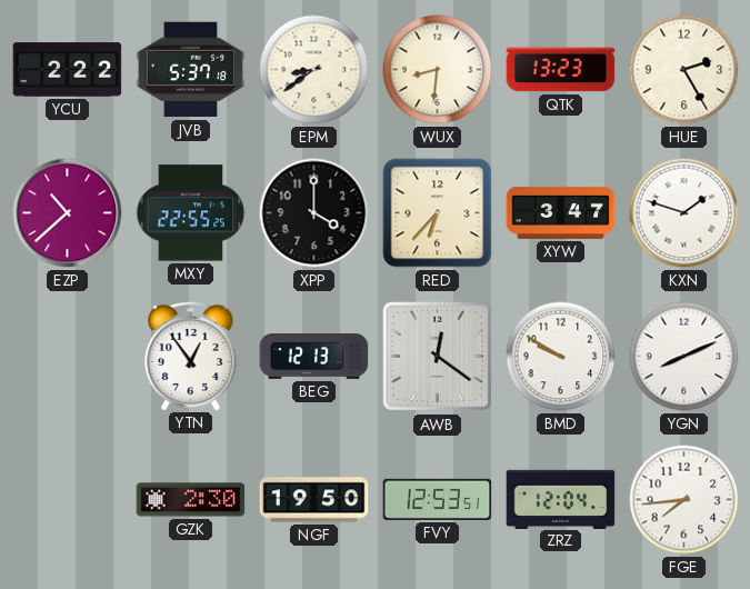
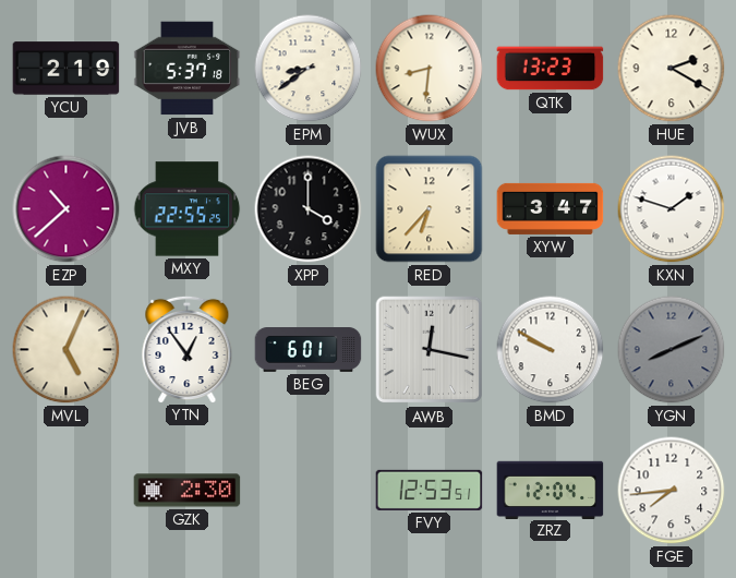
YCU: 2:22 -> 2:19 (67, 69)
HUE: 2:25 -> 2:20 (672, 69)
MVL: none -> 5:04 (67, 350)
BEG: 12:13 -> 6:01 (309, 350)
AWB: 12:21 -> 12:17 (430, 350)
YGN dial: white -> grey (672, 350)
NGF: 19:50 -> none (314, 500)
